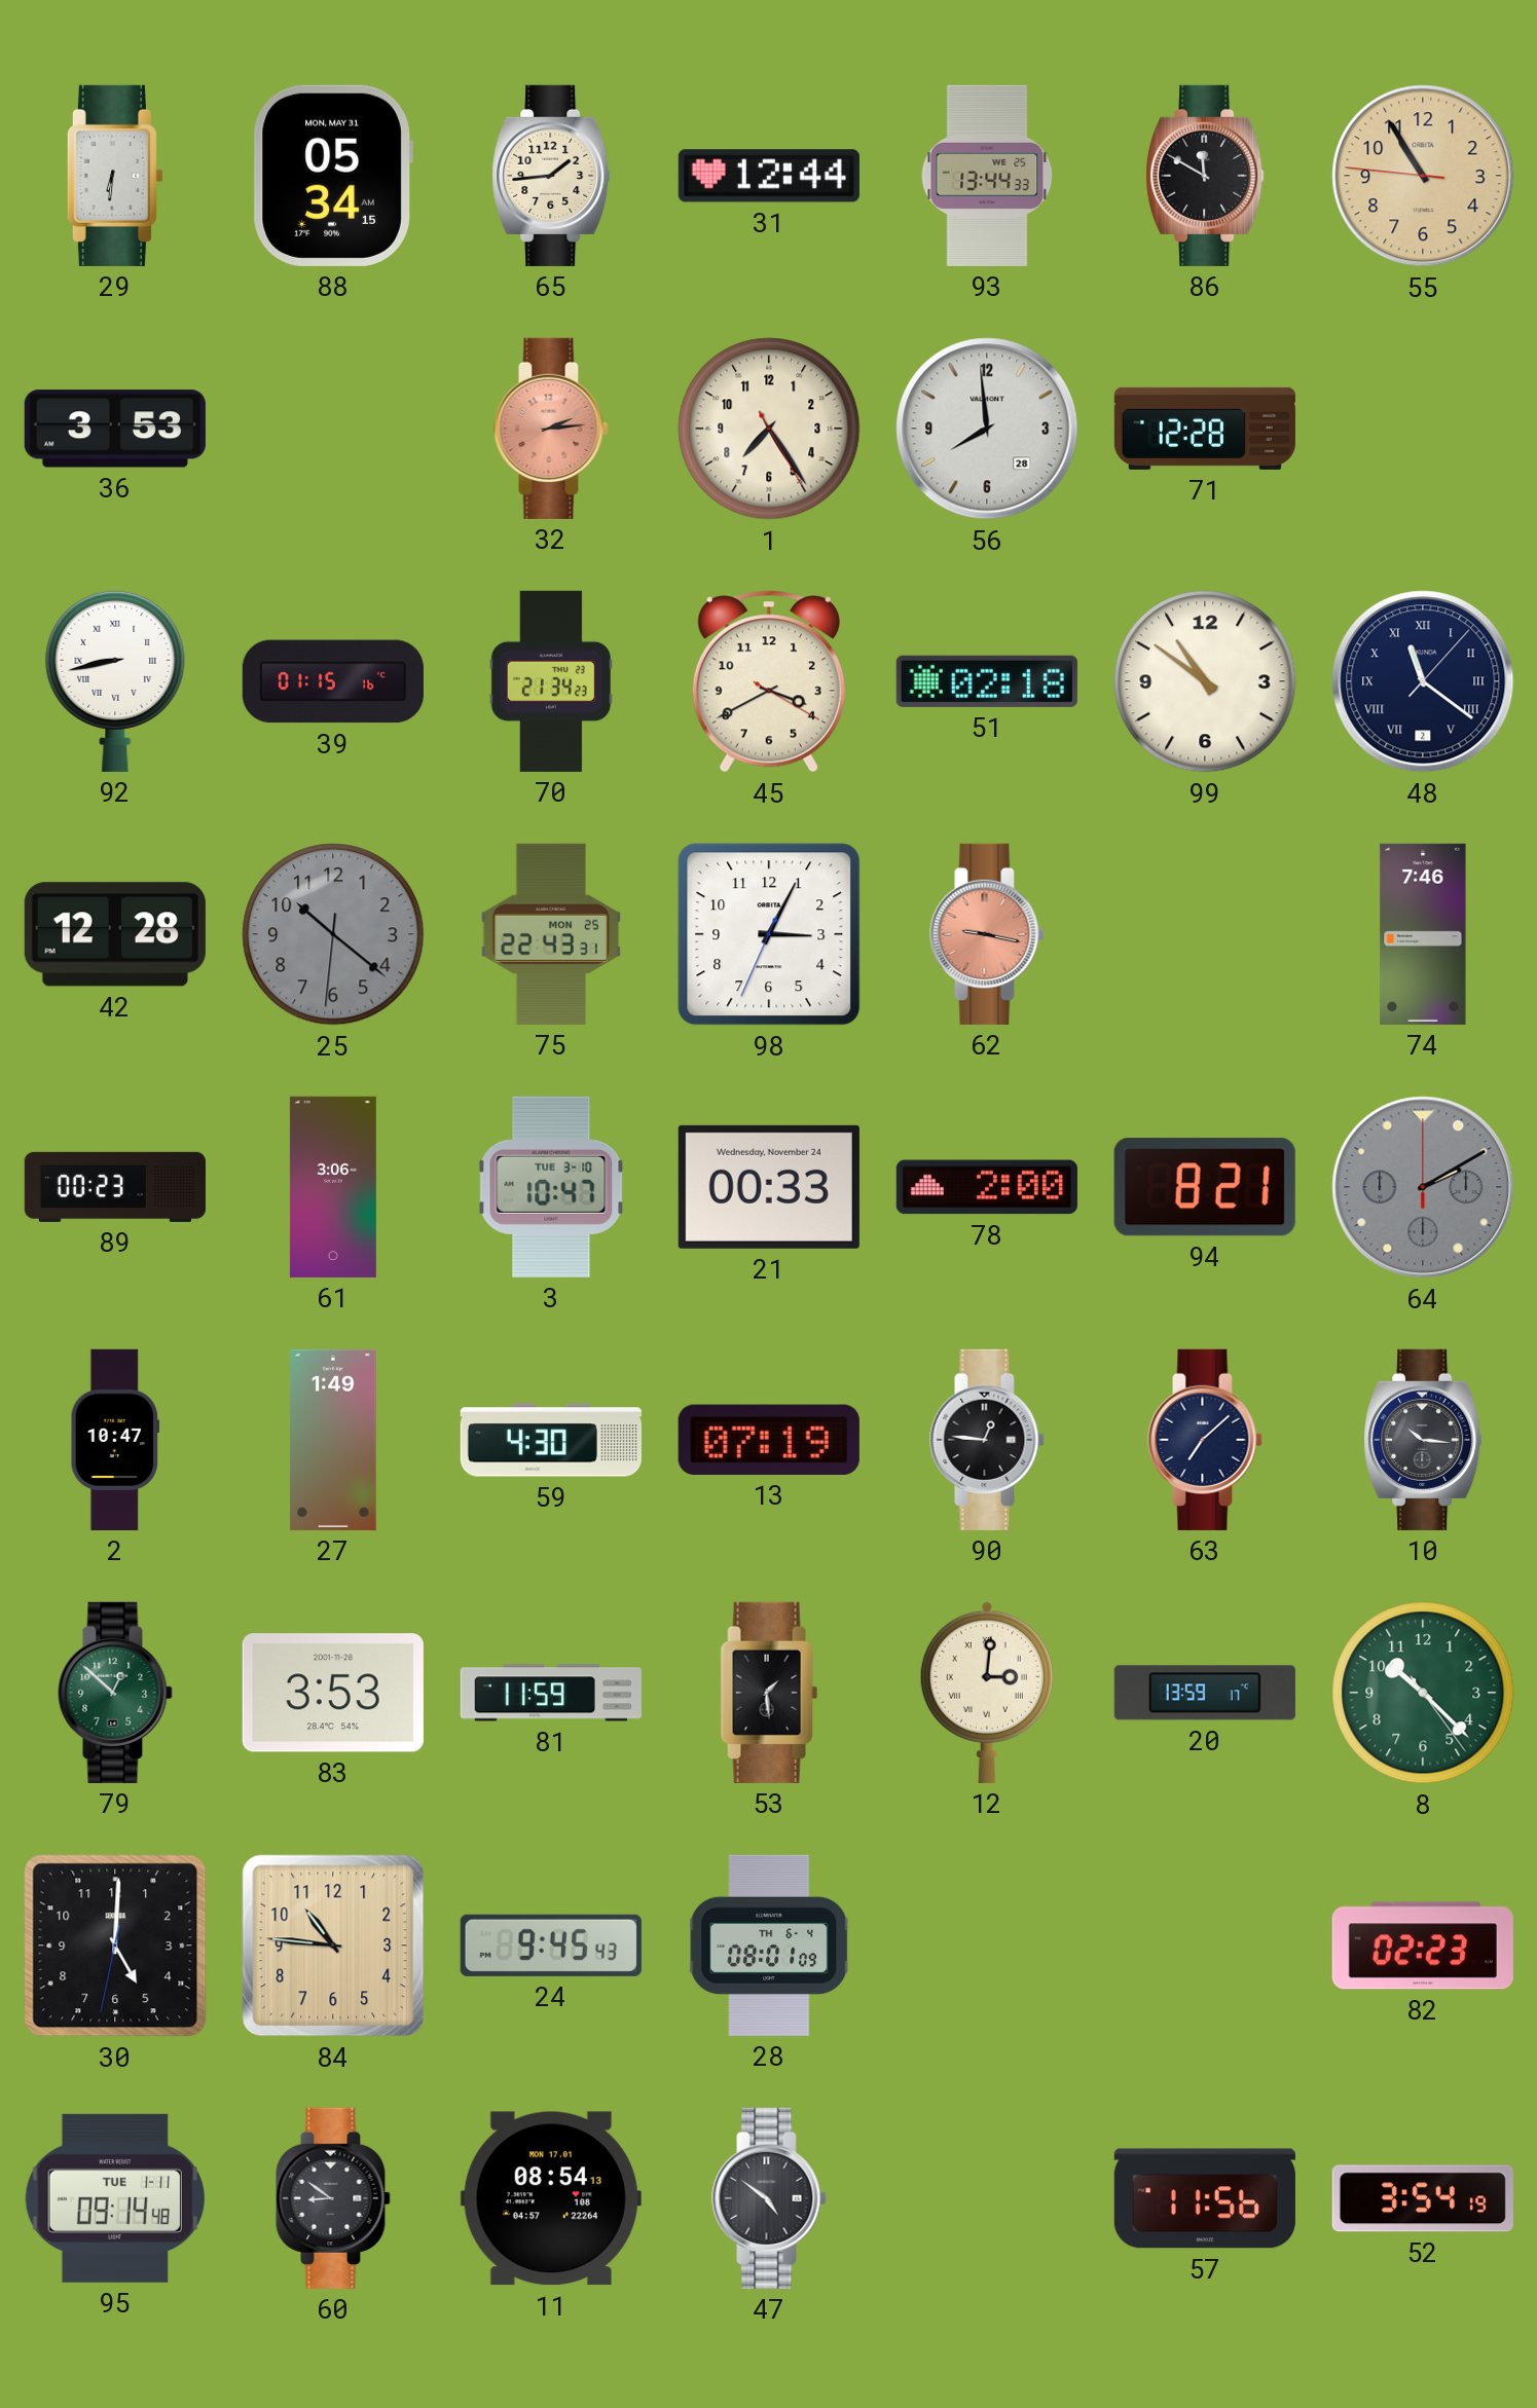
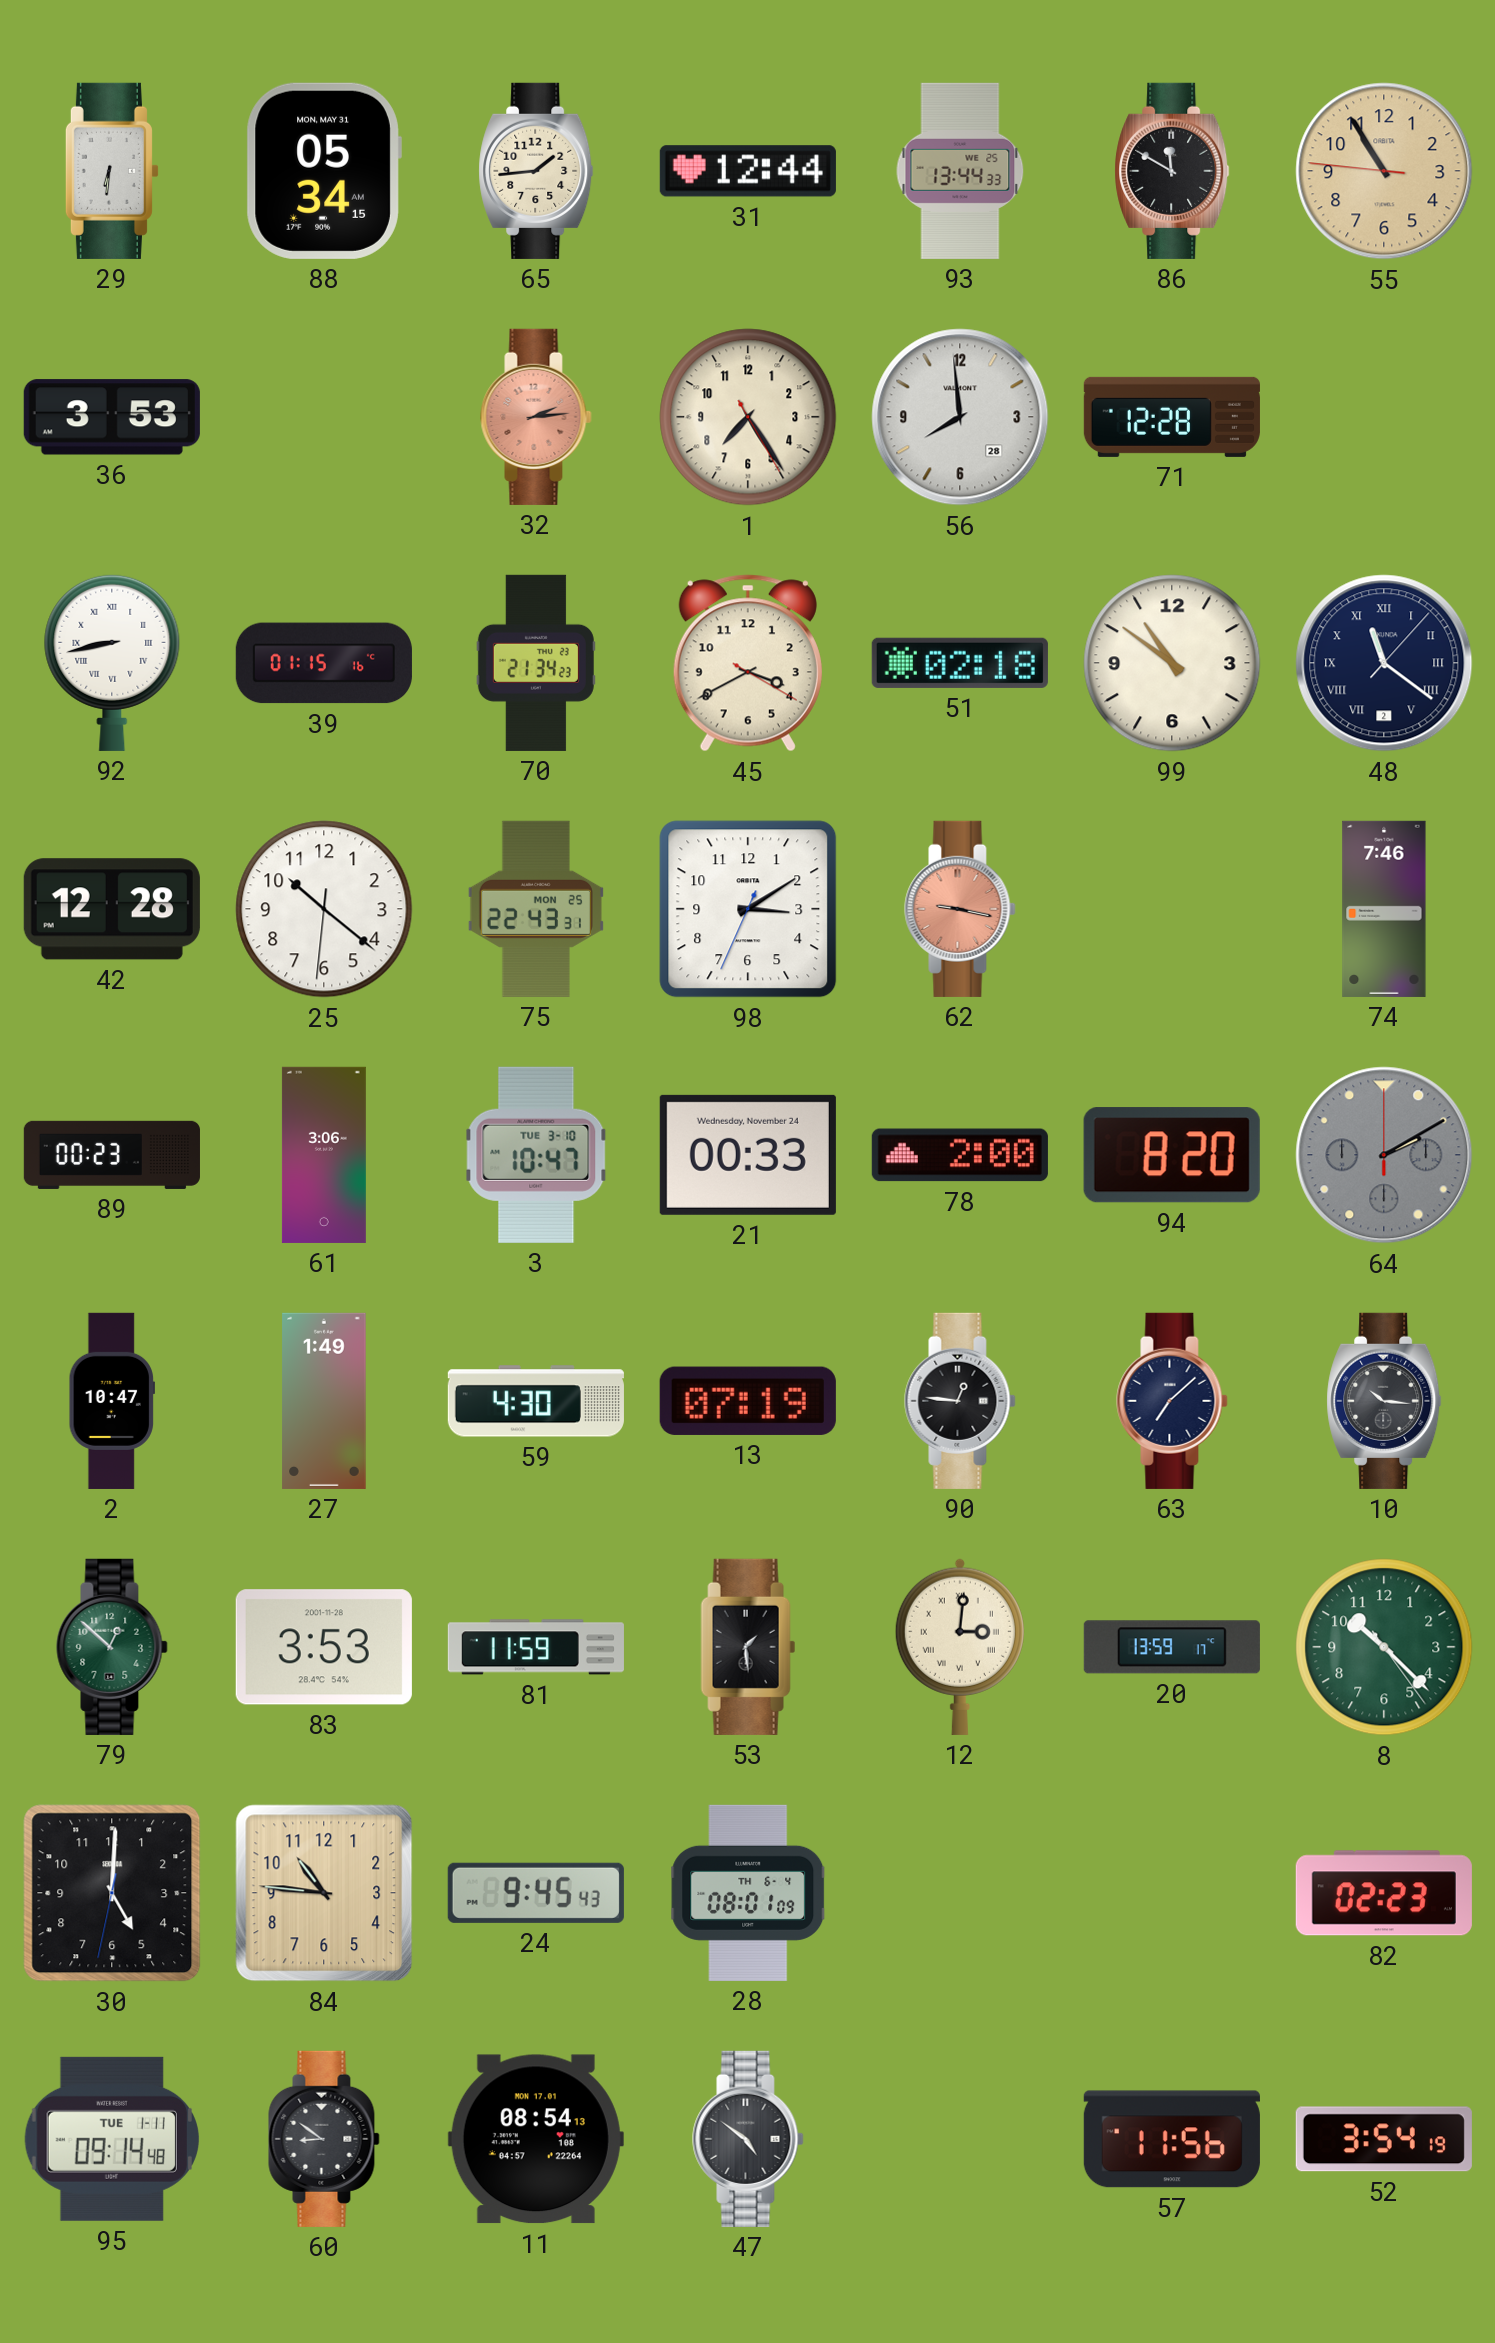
25 dial: grey -> white (324, 909)
98: 3:04 -> 3:09 (748, 909)
94: 8:21 -> 8:20 (1172, 1155)
